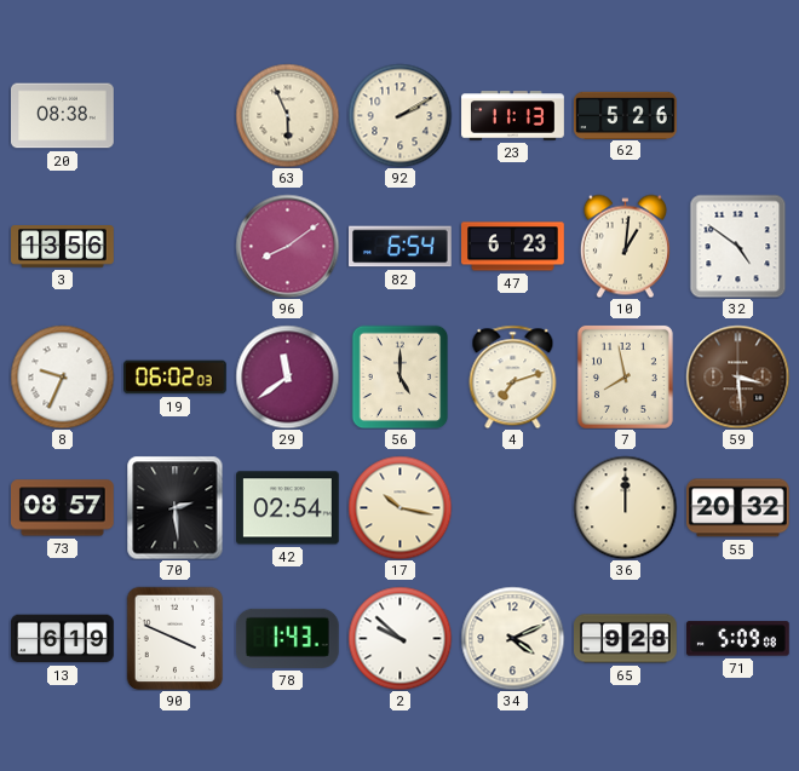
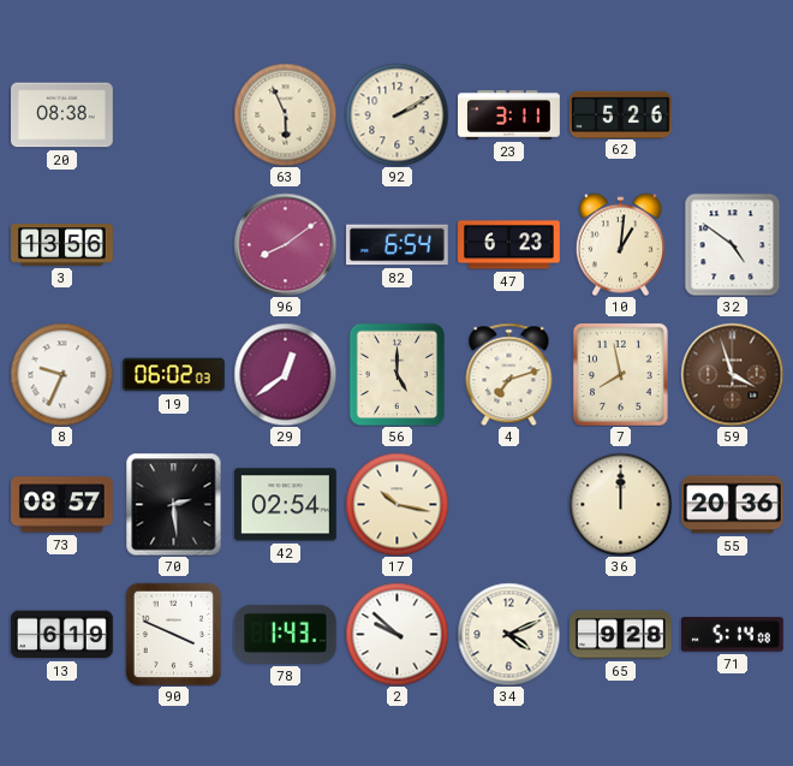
23: 11:13 -> 3:11 (509, 115)
29: 11:39 -> 12:39 (285, 374)
59: 3:29 -> 3:57 (732, 374)
55: 20:32 -> 20:36 (733, 505)
71: 5:09 -> 5:14 (732, 635)
